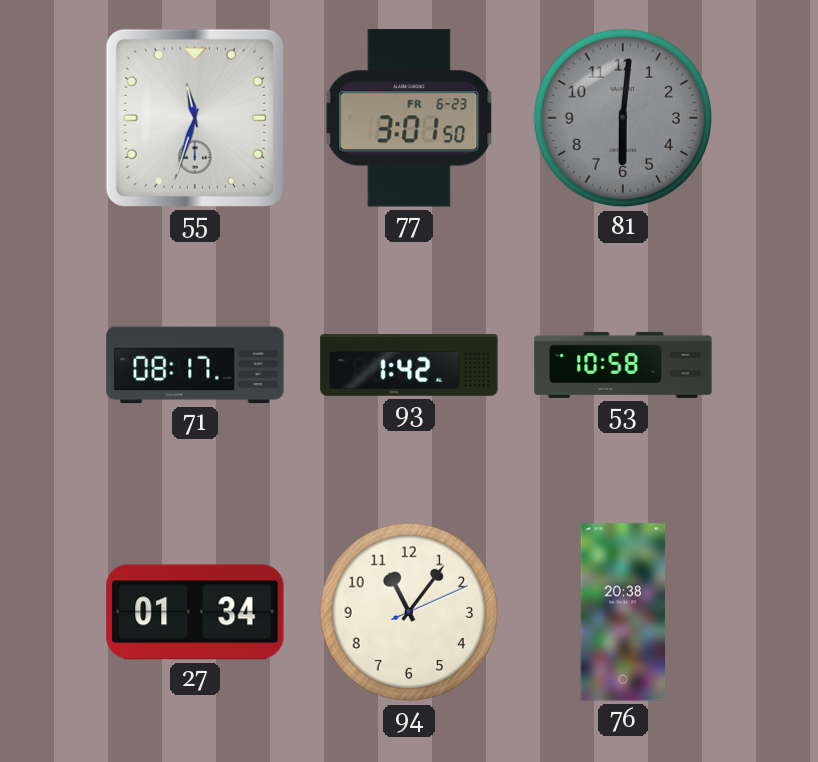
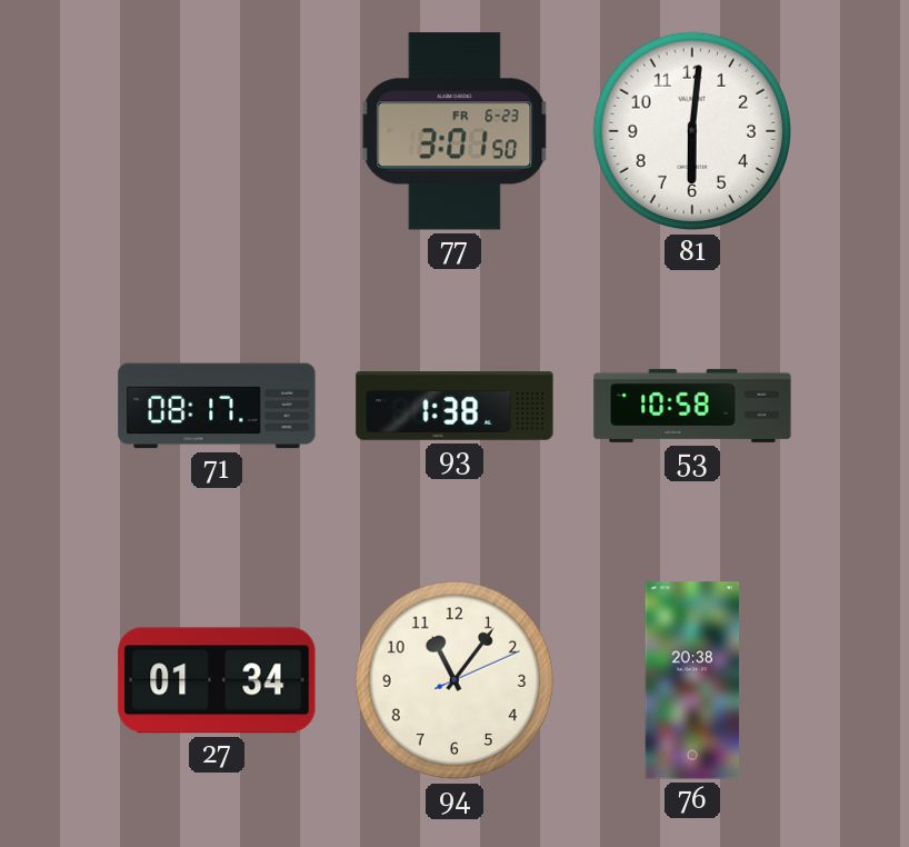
55: 11:33 -> none (195, 118)
81 dial: grey -> white (692, 131)
93: 1:42 -> 1:38 (454, 406)
